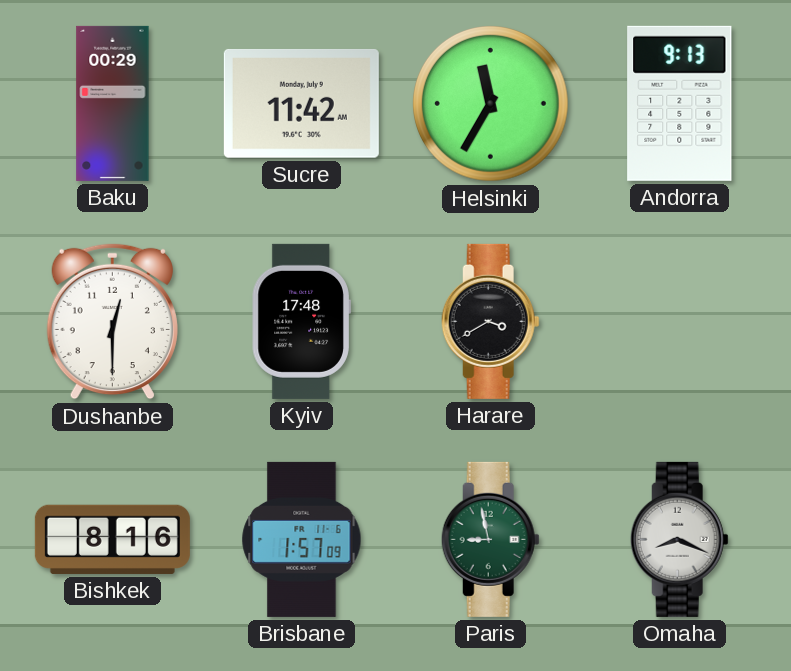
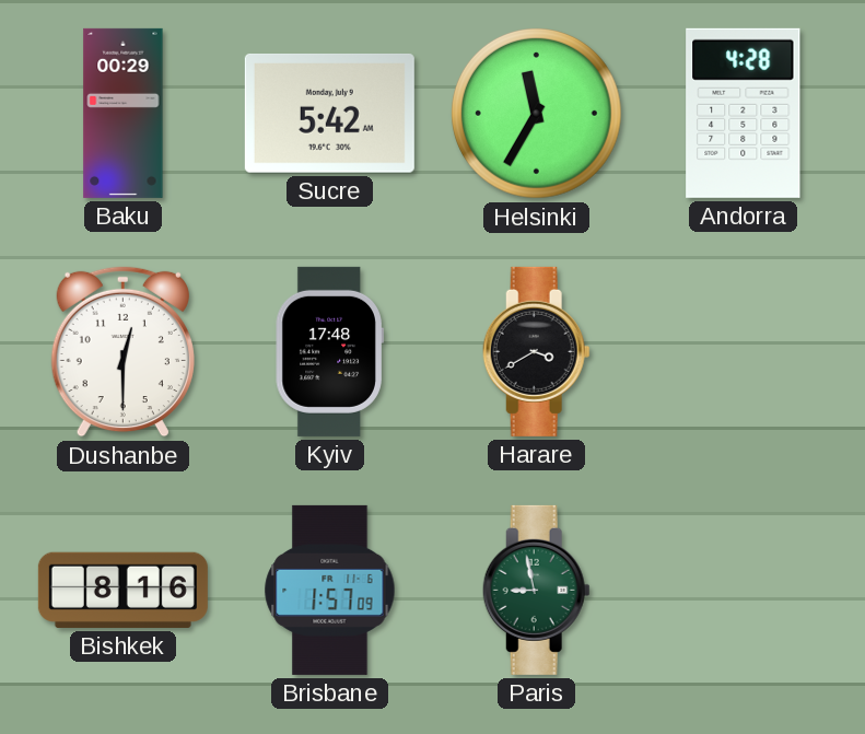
Sucre: 11:42 -> 5:42 (329, 113)
Andorra: 9:13 -> 4:28 (744, 113)
Omaha: 8:19 -> none (679, 539)
